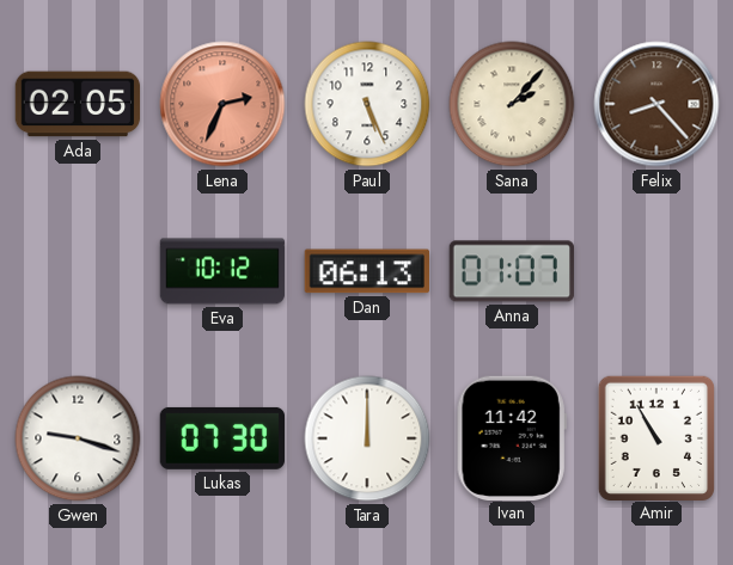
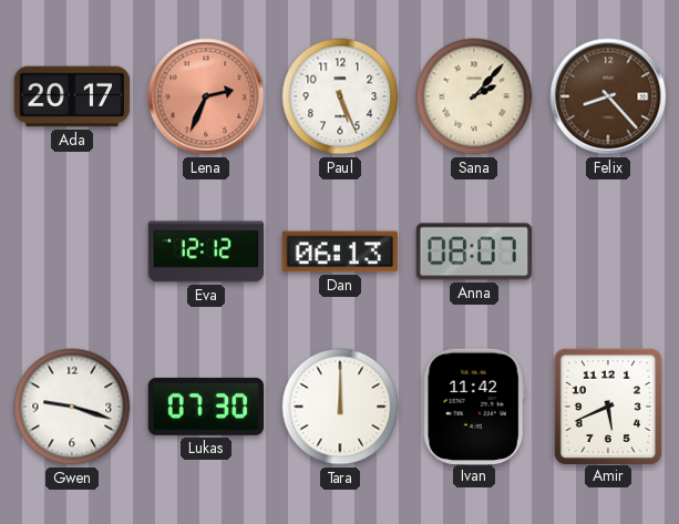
Ada: 02:05 -> 20:17 (72, 96)
Eva: 10:12 -> 12:12 (206, 251)
Anna: 01:07 -> 08:07 (473, 251)
Amir: 10:55 -> 5:41 (607, 405)
